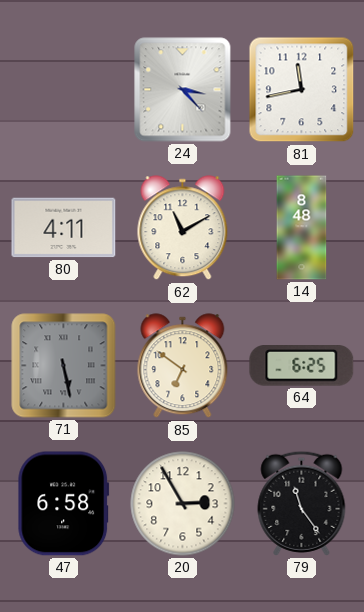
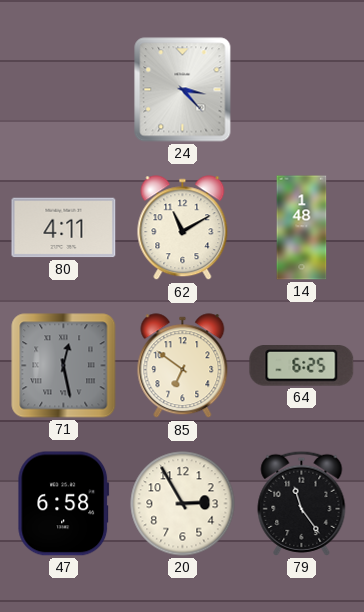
81: 11:43 -> none (302, 90)
14: 8:48 -> 1:48 (302, 228)
71: 5:28 -> 12:28 (64, 366)
